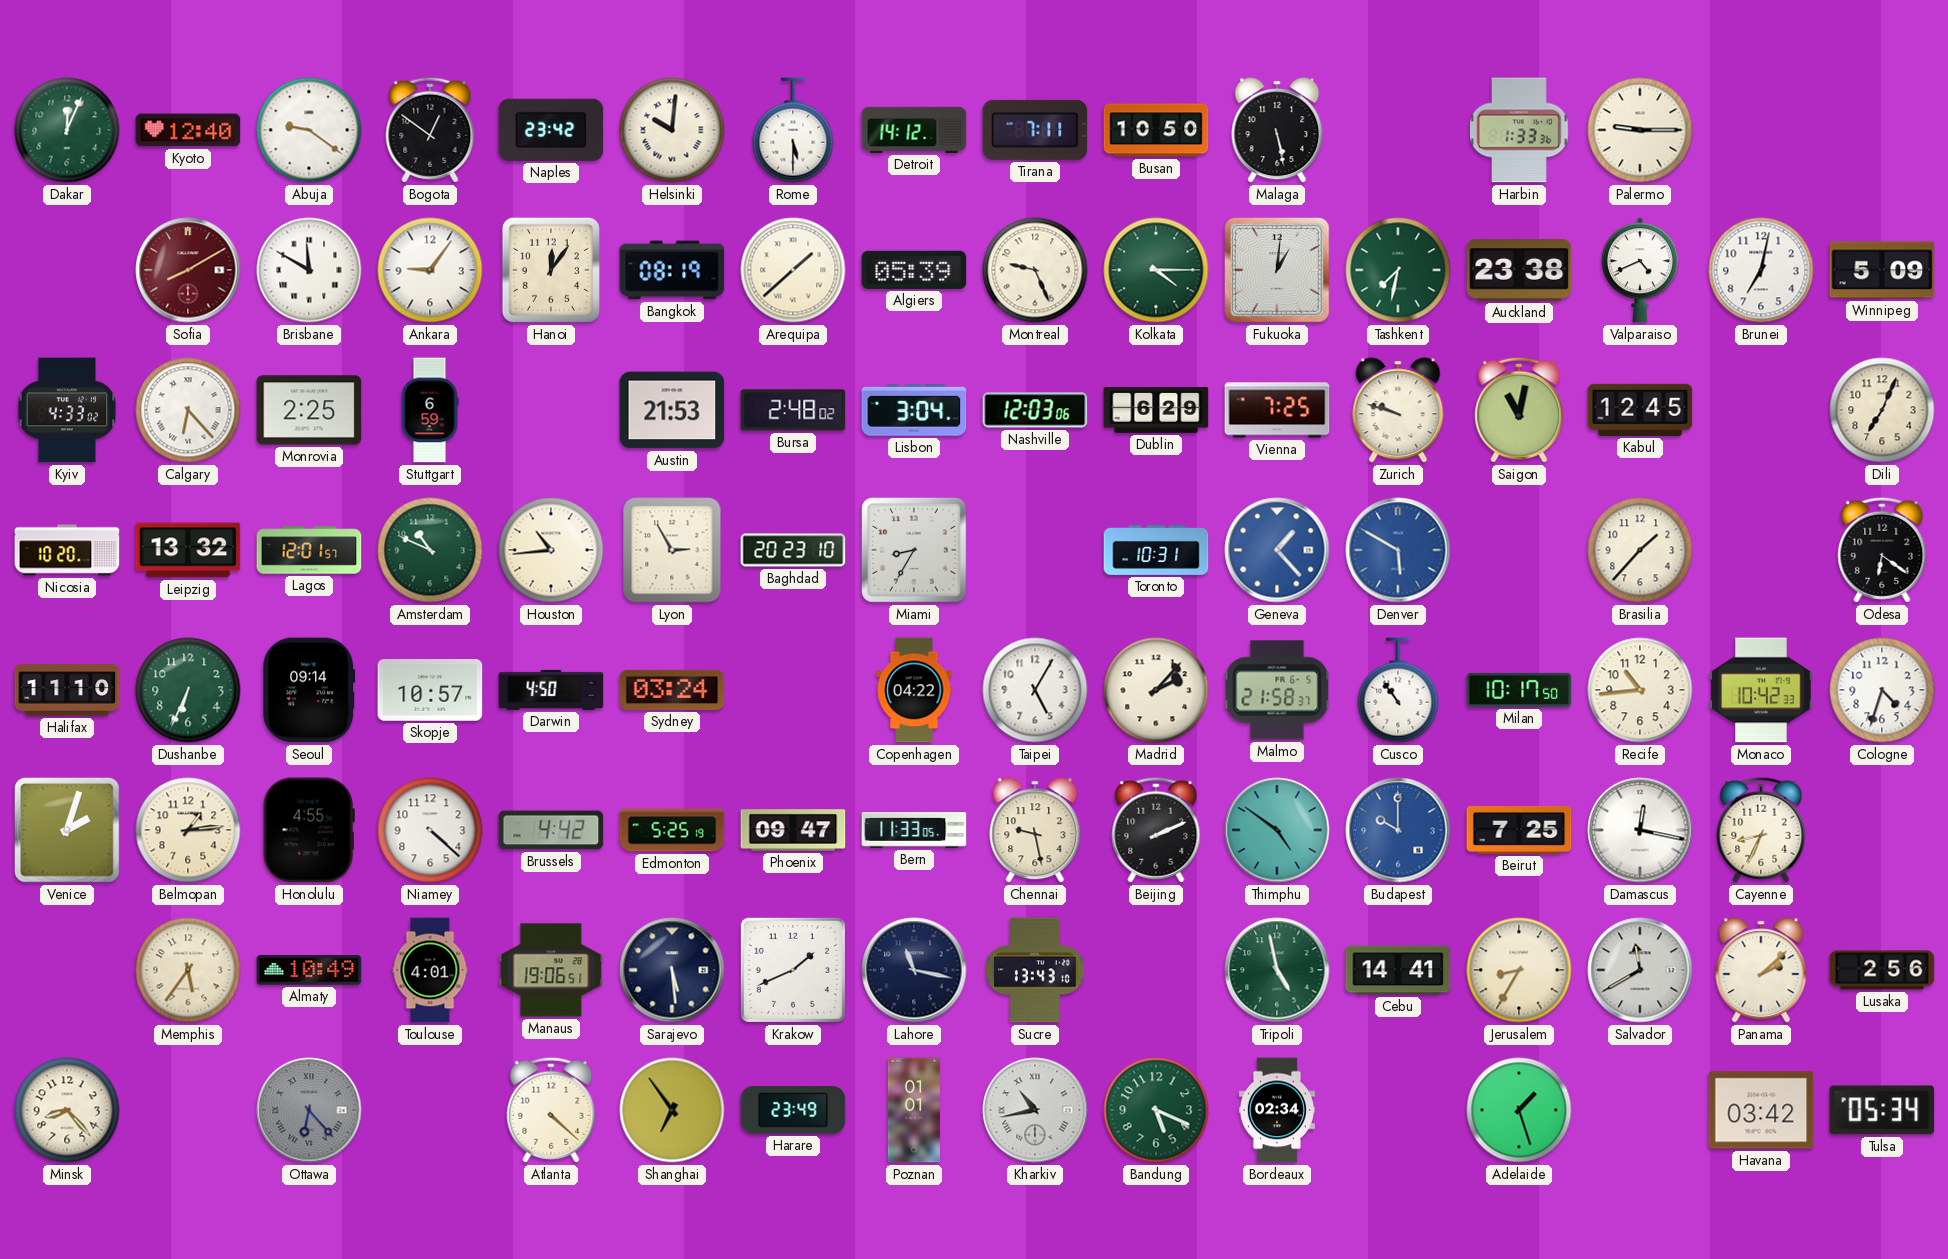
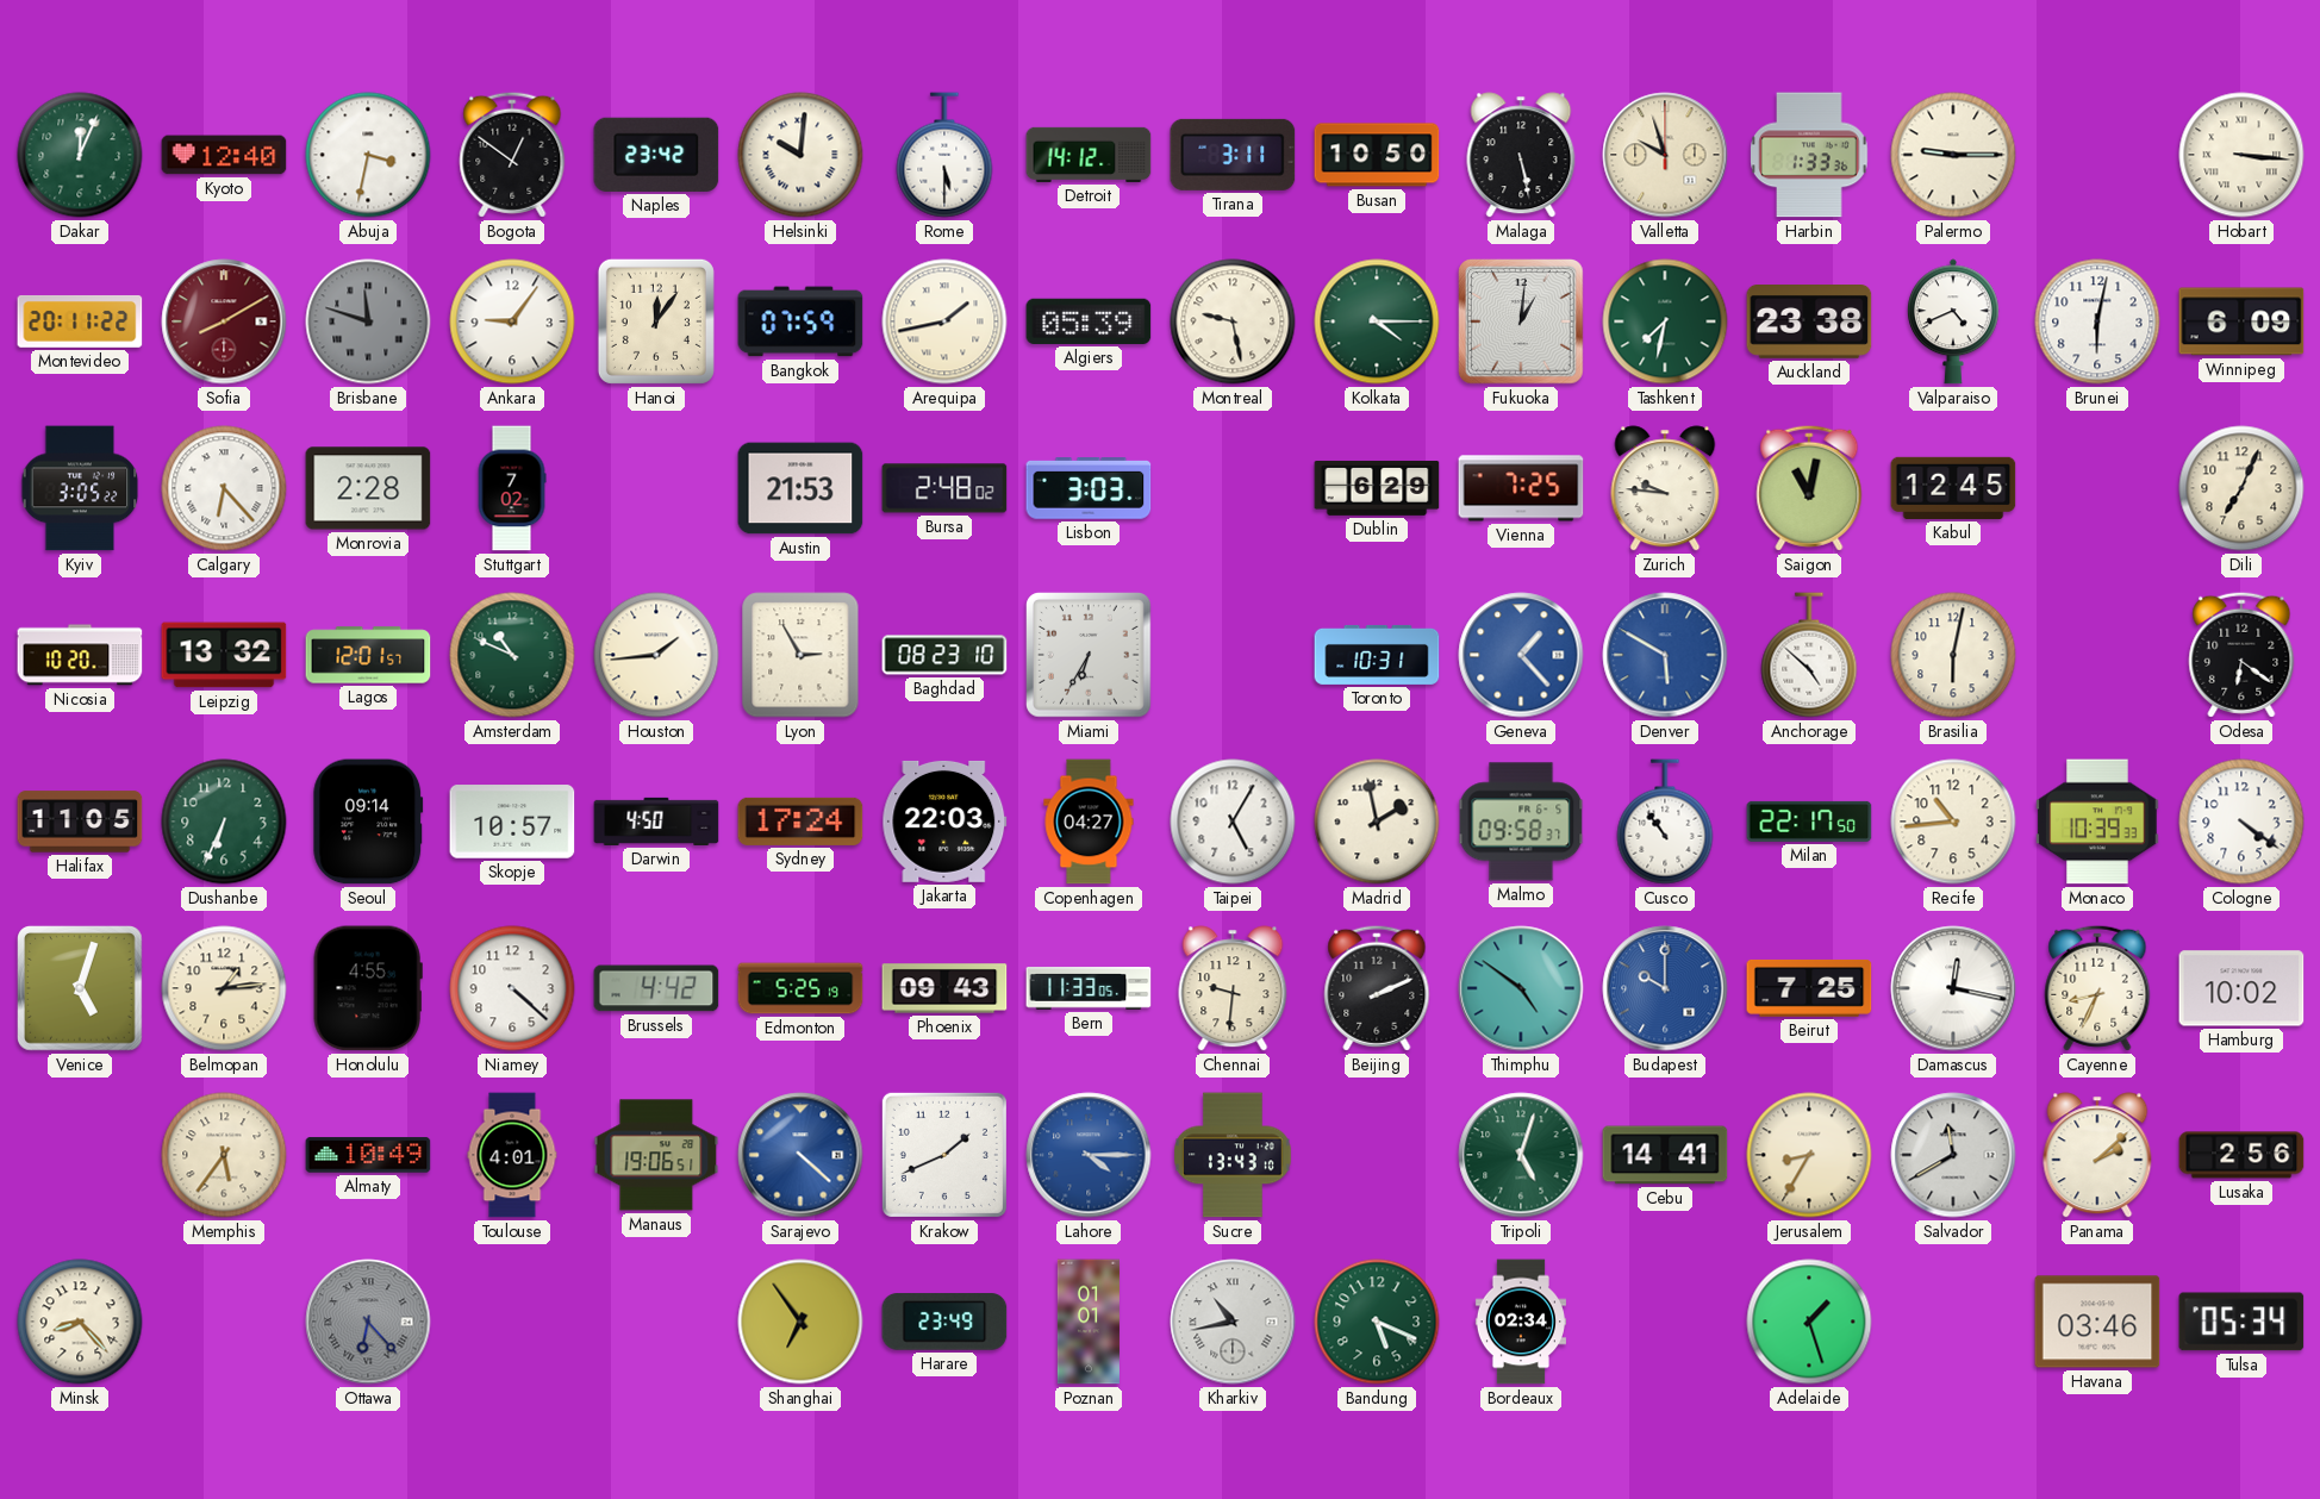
Abuja: 9:21 -> 3:32 (368, 155)
Tirana: 7:11 -> 3:11 (1233, 155)
Valletta: none -> 9:57 (1665, 155)
Hobart: none -> 3:16 (2241, 155)
Montevideo: none -> 20:11 (80, 321)
Brisbane: 11:50 -> 11:48 (368, 321)
Brisbane dial: white -> grey (368, 321)
Bangkok: 08:19 -> 07:59 (800, 321)
Arequipa: 1:38 -> 1:43 (944, 321)
Montreal: 9:26 -> 9:28 (1233, 321)
Brunei: 7:02 -> 6:02 (2097, 321)
Winnipeg: 5:09 -> 6:09 (2241, 321)
Kyiv: 4:33 -> 3:05 (80, 488)
Monrovia: 2:25 -> 2:28 (368, 488)
Stuttgart: 6:59 -> 7:02 (512, 488)
Lisbon: 3:04 -> 3:03 (1089, 489)
Nashville: 12:03 -> none (1035, 410)
Zurich: 9:48 -> 9:46 (1665, 488)
Houston: 10:44 -> 1:44 (656, 655)
Baghdad: 20:23 -> 08:23 (944, 655)
Miami: 8:35 -> 6:35 (1090, 656)
Anchorage: none -> 4:52 (1809, 655)
Brasilia: 1:37 -> 6:02 (1953, 655)
Halifax: 11:10 -> 11:05 (80, 822)
Sydney: 03:24 -> 17:24 (800, 822)
Jakarta: none -> 22:03 (944, 822)
Copenhagen: 04:22 -> 04:27 (1089, 822)
Madrid: 2:07 -> 1:58 (1377, 822)
Malmo: 21:58 -> 09:58 (1521, 822)
Milan: 10:17 -> 22:17 (1809, 822)
Monaco: 10:42 -> 10:39 (2097, 822)
Cologne: 4:33 -> 4:21 (2241, 822)
Venice: 2:03 -> 5:03 (81, 989)
Phoenix: 09:47 -> 09:43 (944, 988)
Chennai: 9:28 -> 9:31 (1233, 988)
Hamburg: none -> 10:02 (2241, 988)
Sarajevo: 5:29 -> 4:22 (800, 1155)
Sarajevo dial: navy -> blue (800, 1155)
Lahore: 11:17 -> 4:15 (1089, 1155)
Lahore dial: navy -> blue (1089, 1155)
Tripoli: 4:58 -> 5:03 (1521, 1155)
Atlanta: 4:22 -> none (551, 1110)
Havana: 03:42 -> 03:46 (2097, 1322)
